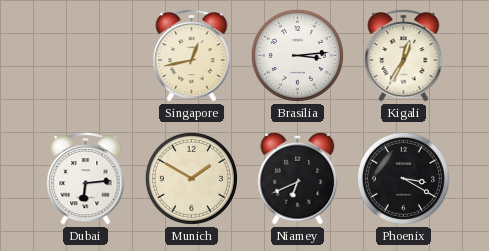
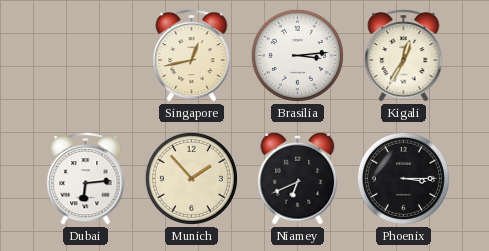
Munich: 1:50 -> 1:53 (191, 178)
Phoenix: 3:20 -> 3:15 (403, 178)
